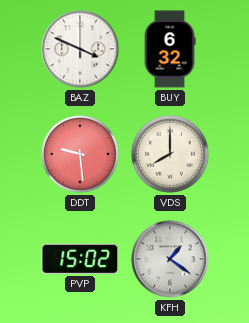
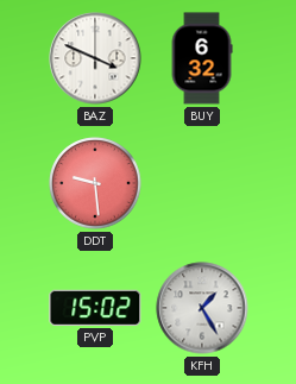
VDS: 8:00 -> none (170, 154)
KFH: 1:21 -> 1:25 (202, 308)
